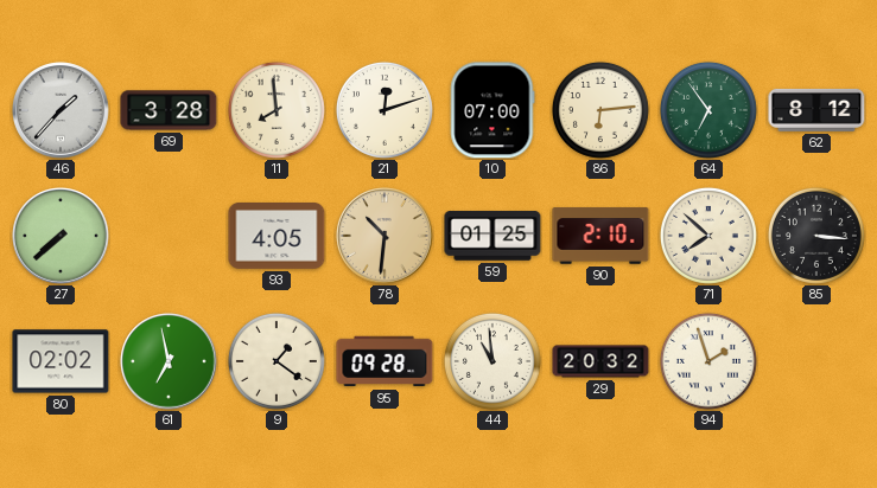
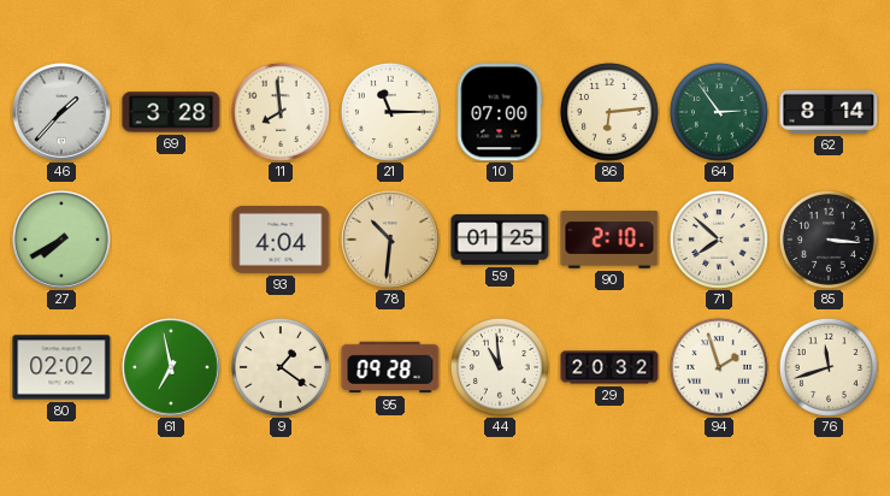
21: 12:12 -> 11:15 (390, 112)
64: 6:54 -> 2:54 (719, 112)
62: 8:12 -> 8:14 (829, 112)
27: 7:38 -> 7:40 (61, 240)
93: 4:05 -> 4:04 (281, 241)
76: none -> 11:42 (829, 367)
